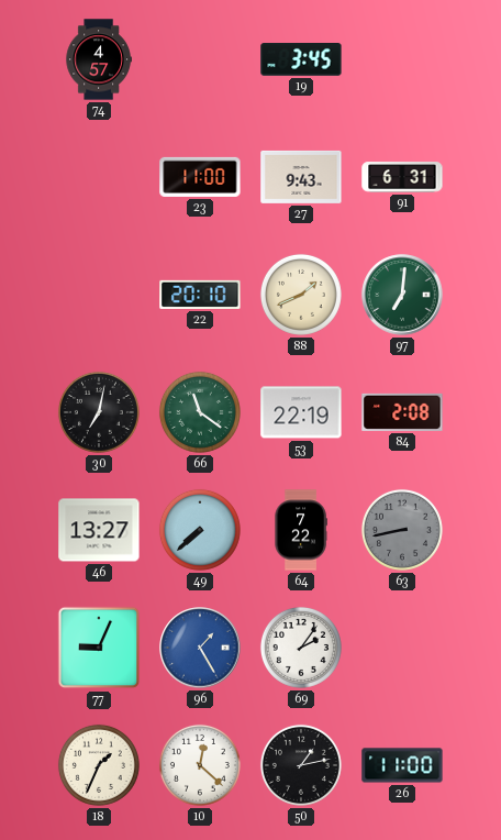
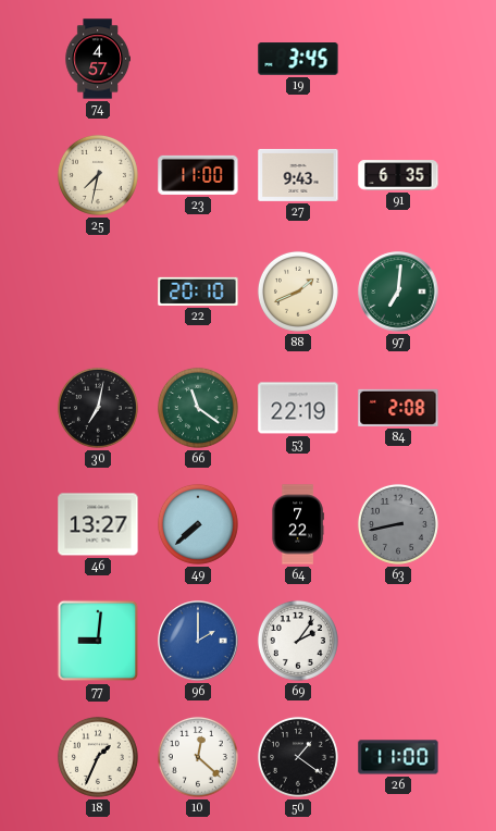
25: none -> 7:32 (98, 175)
91: 6:31 -> 6:35 (398, 175)
77: 9:04 -> 9:01 (98, 641)
96: 1:25 -> 2:00 (198, 641)
50: 1:13 -> 1:21 (298, 757)
